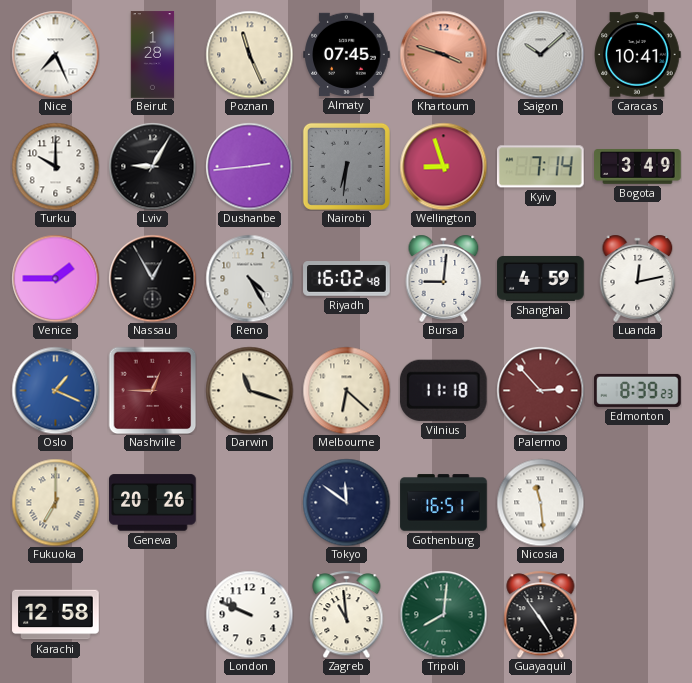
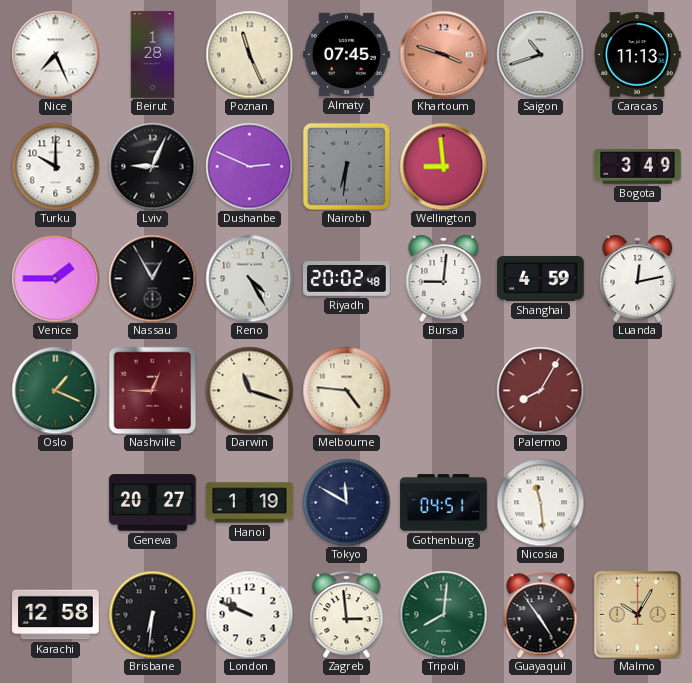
Saigon: 10:08 -> 10:42 (540, 54)
Caracas: 10:41 -> 11:13 (637, 55)
Lviv: 9:05 -> 9:04 (152, 166)
Dushanbe: 2:44 -> 2:49 (249, 166)
Wellington: 8:57 -> 8:59 (443, 166)
Kyiv: 7:14 -> none (541, 167)
Riyadh: 16:02 -> 20:02 (347, 279)
Oslo dial: blue -> green (55, 390)
Melbourne: 6:22 -> 4:46 (346, 390)
Vilnius: 11:18 -> none (443, 390)
Palermo: 2:53 -> 8:05 (540, 390)
Edmonton: 8:39 -> none (638, 390)
Fukuoka: 7:00 -> none (55, 502)
Geneva: 20:26 -> 20:27 (153, 503)
Hanoi: none -> 1:19 (250, 503)
Tokyo: 11:51 -> 11:50 (346, 502)
Gothenburg: 16:51 -> 04:51 (444, 503)
Brisbane: none -> 6:31 (152, 614)
Zagreb: 10:59 -> 2:59 (347, 614)
Malmo: none -> 10:05 (638, 615)
